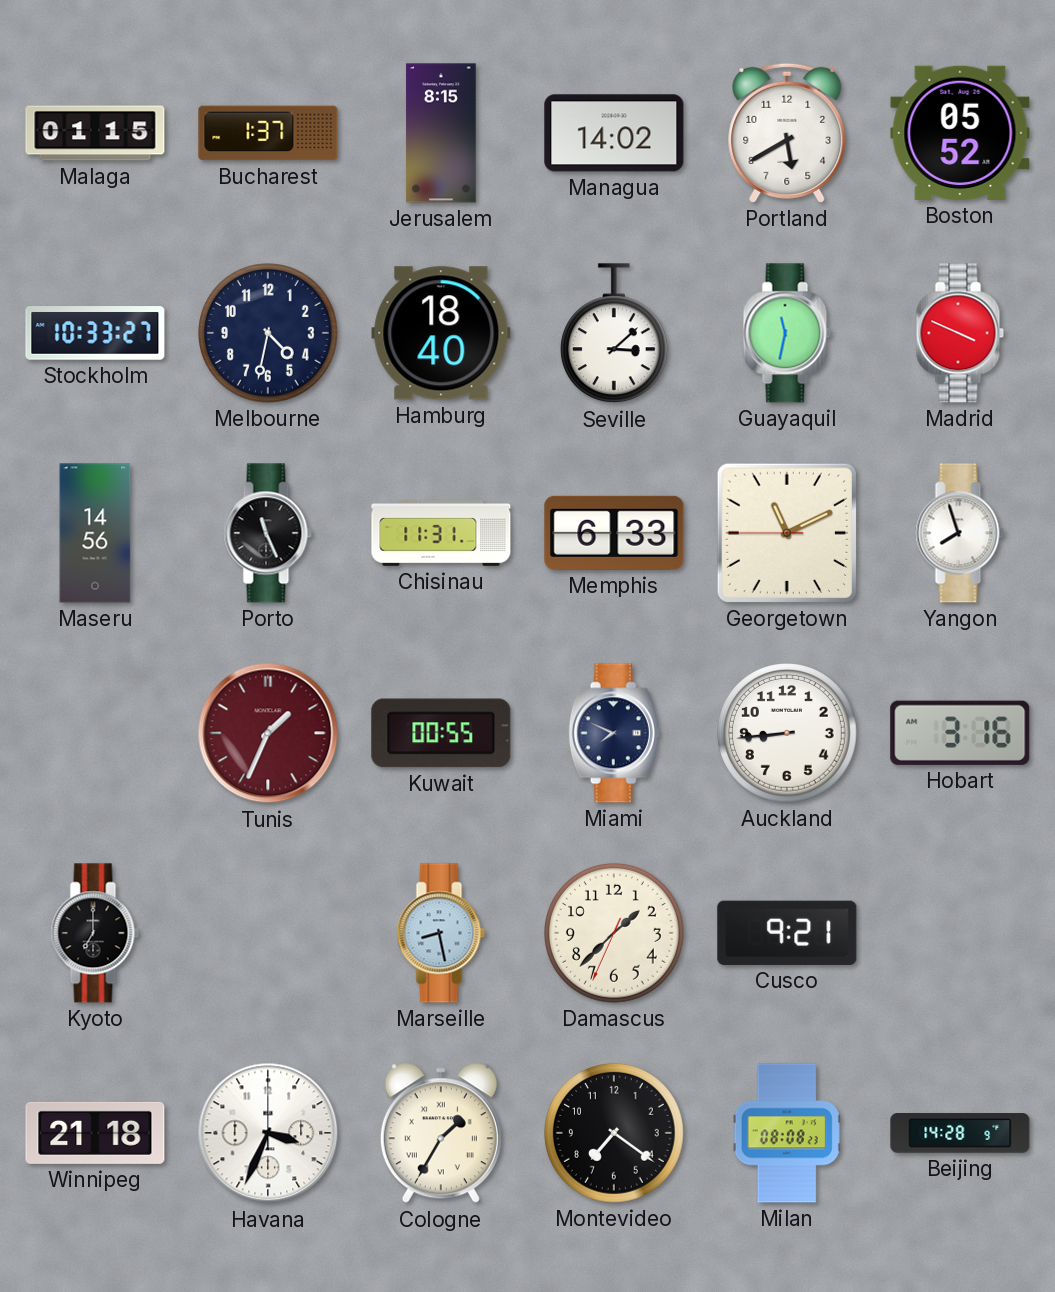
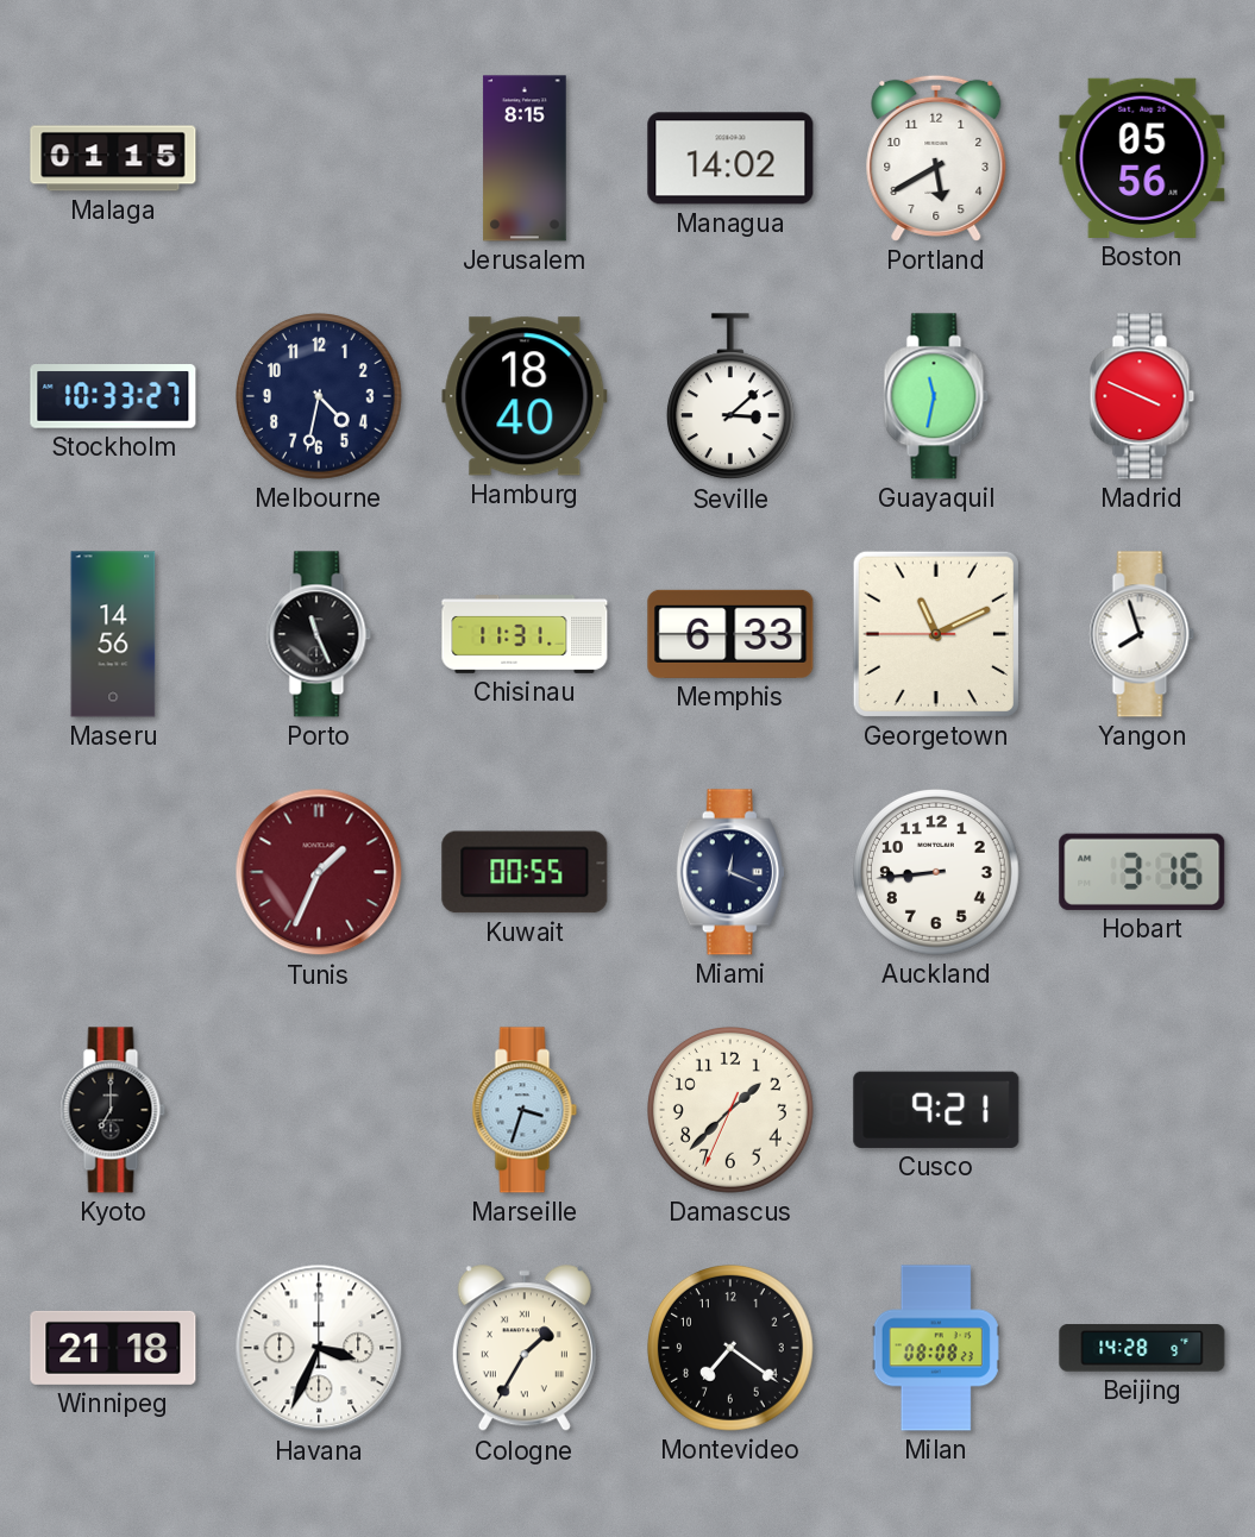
Bucharest: 1:37 -> none (268, 133)
Boston: 05:52 -> 05:56 (1142, 158)
Miami: 7:49 -> 12:19 (730, 872)
Marseille: 8:28 -> 3:33 (525, 1110)
